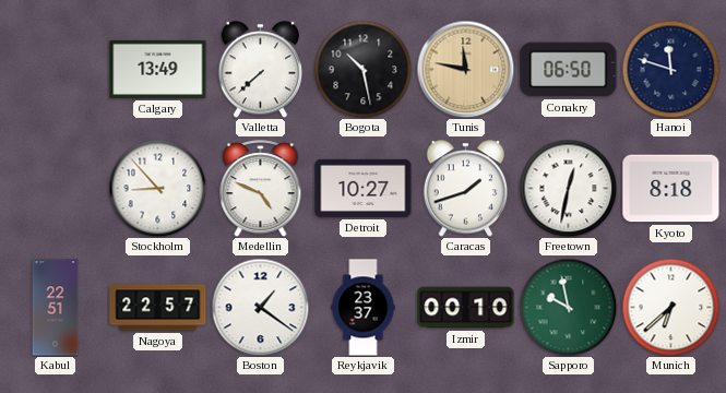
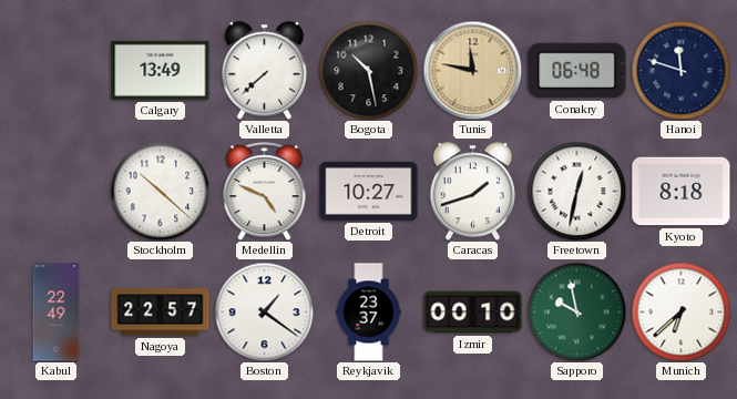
Conakry: 06:50 -> 06:48 (577, 71)
Stockholm: 8:53 -> 10:22 (160, 191)
Kabul: 22:51 -> 22:49 (57, 313)
